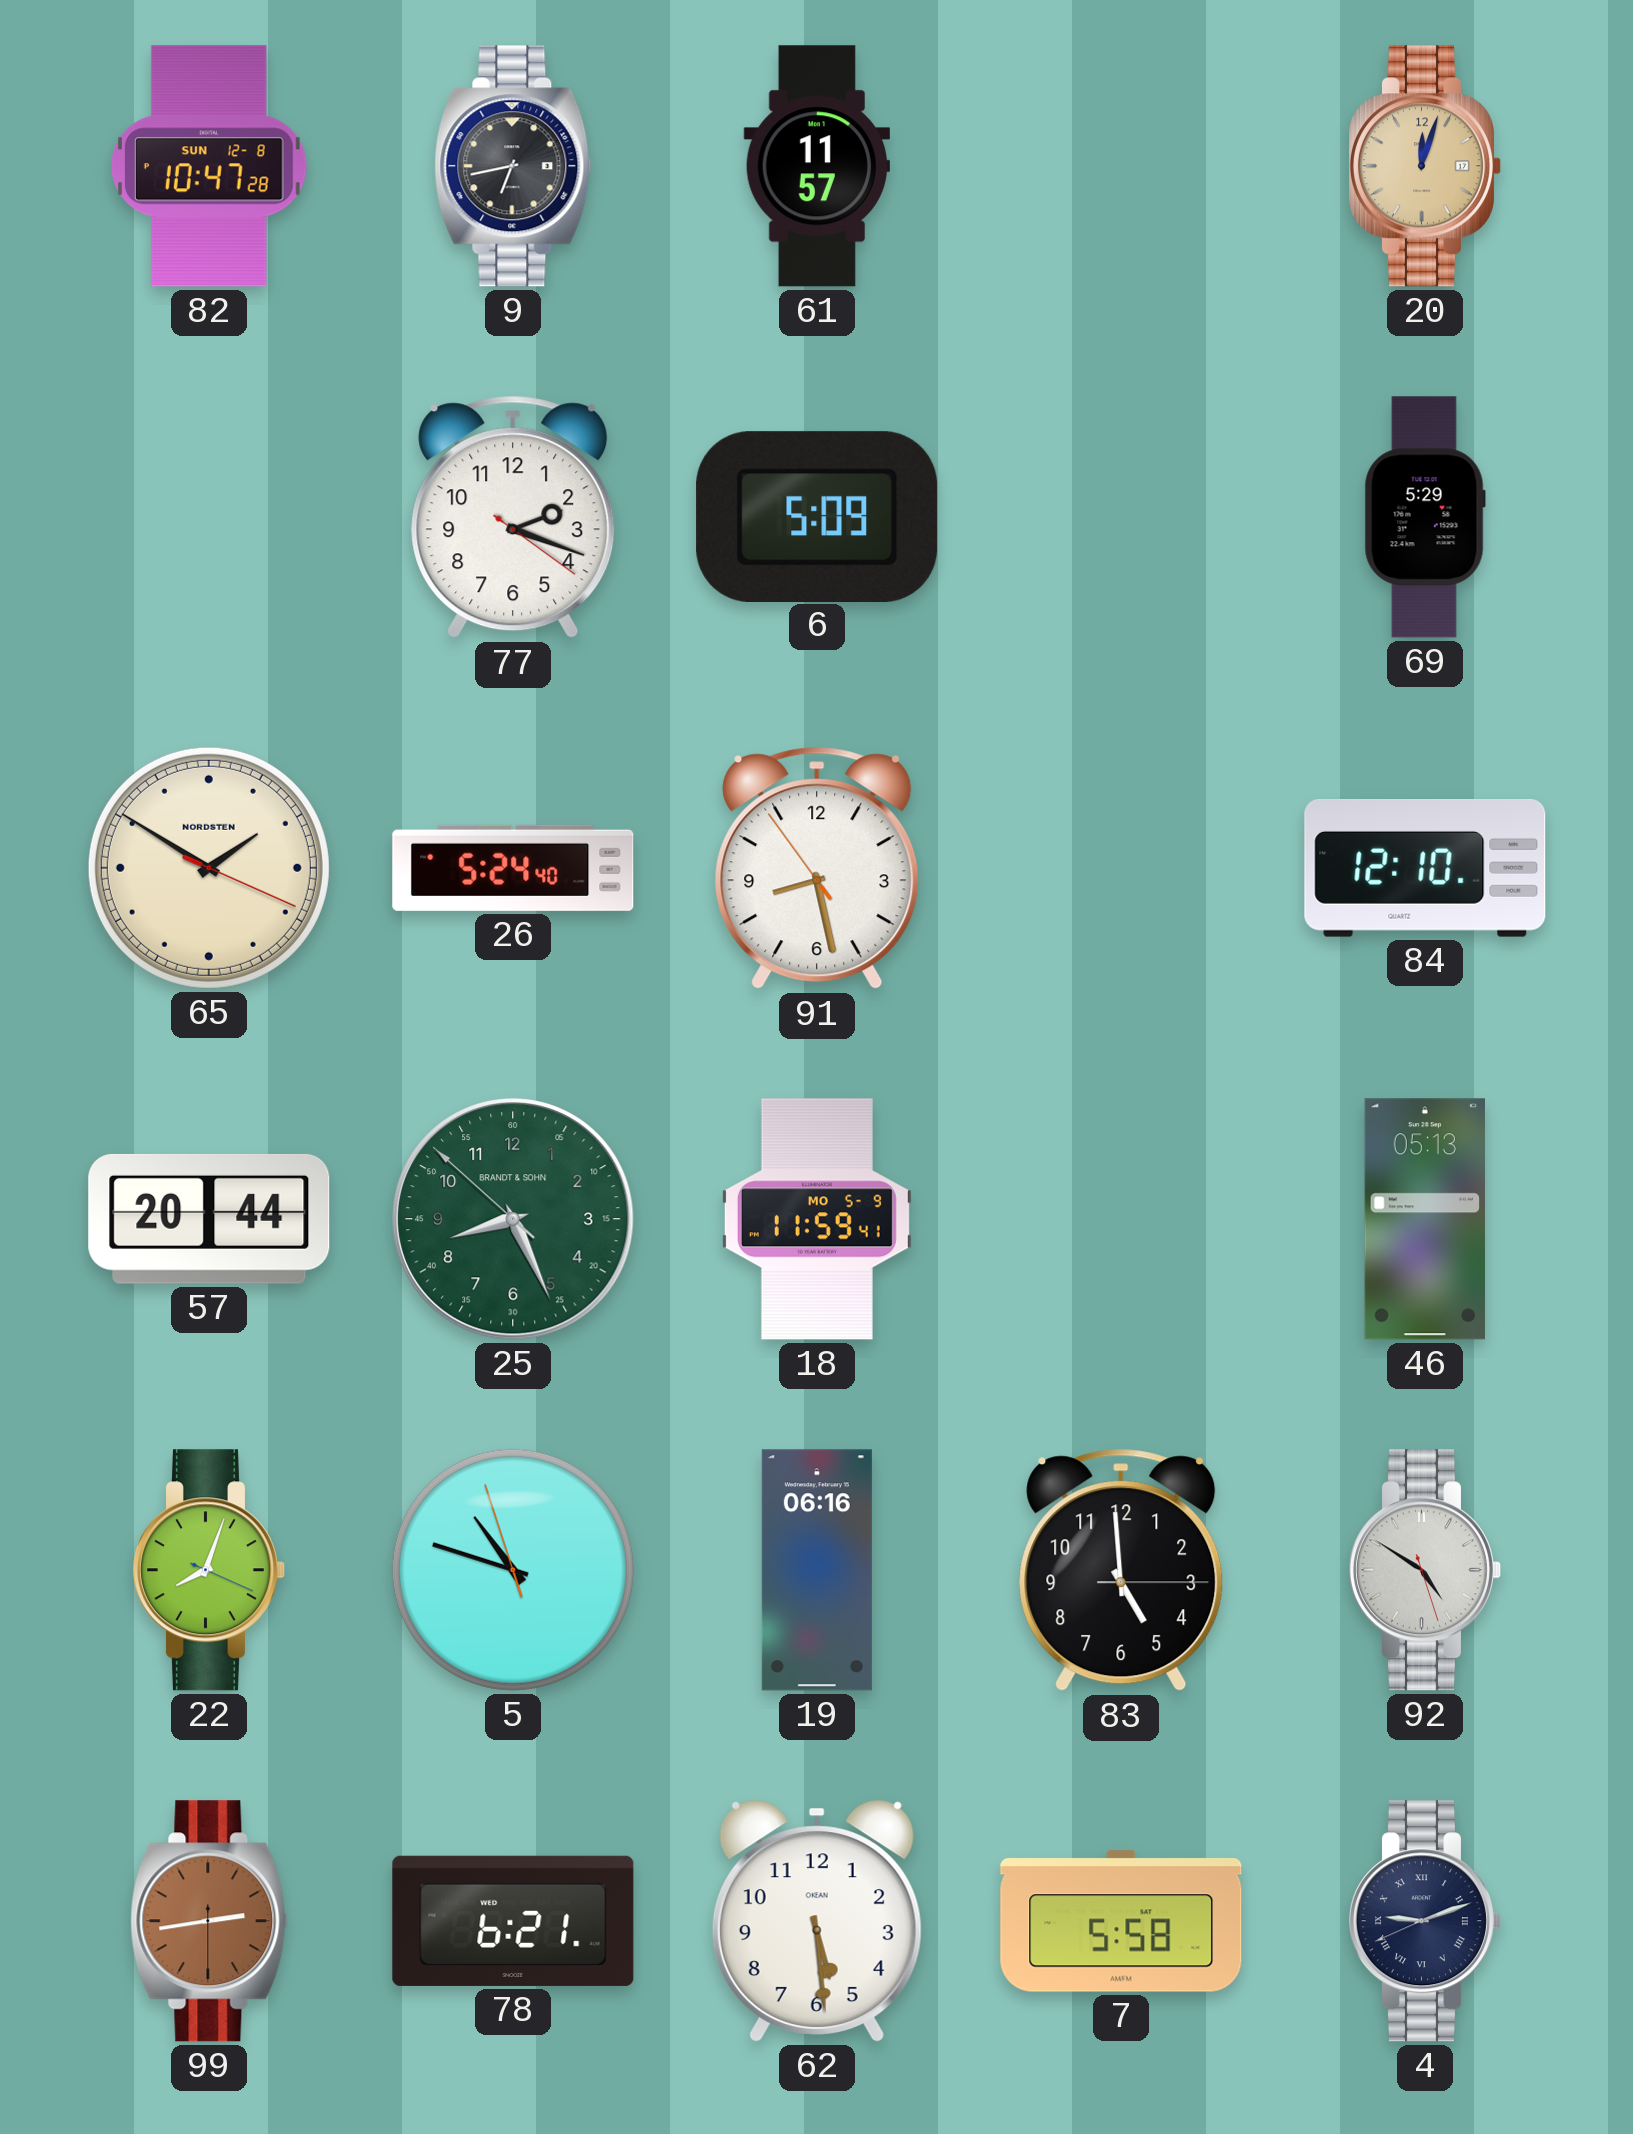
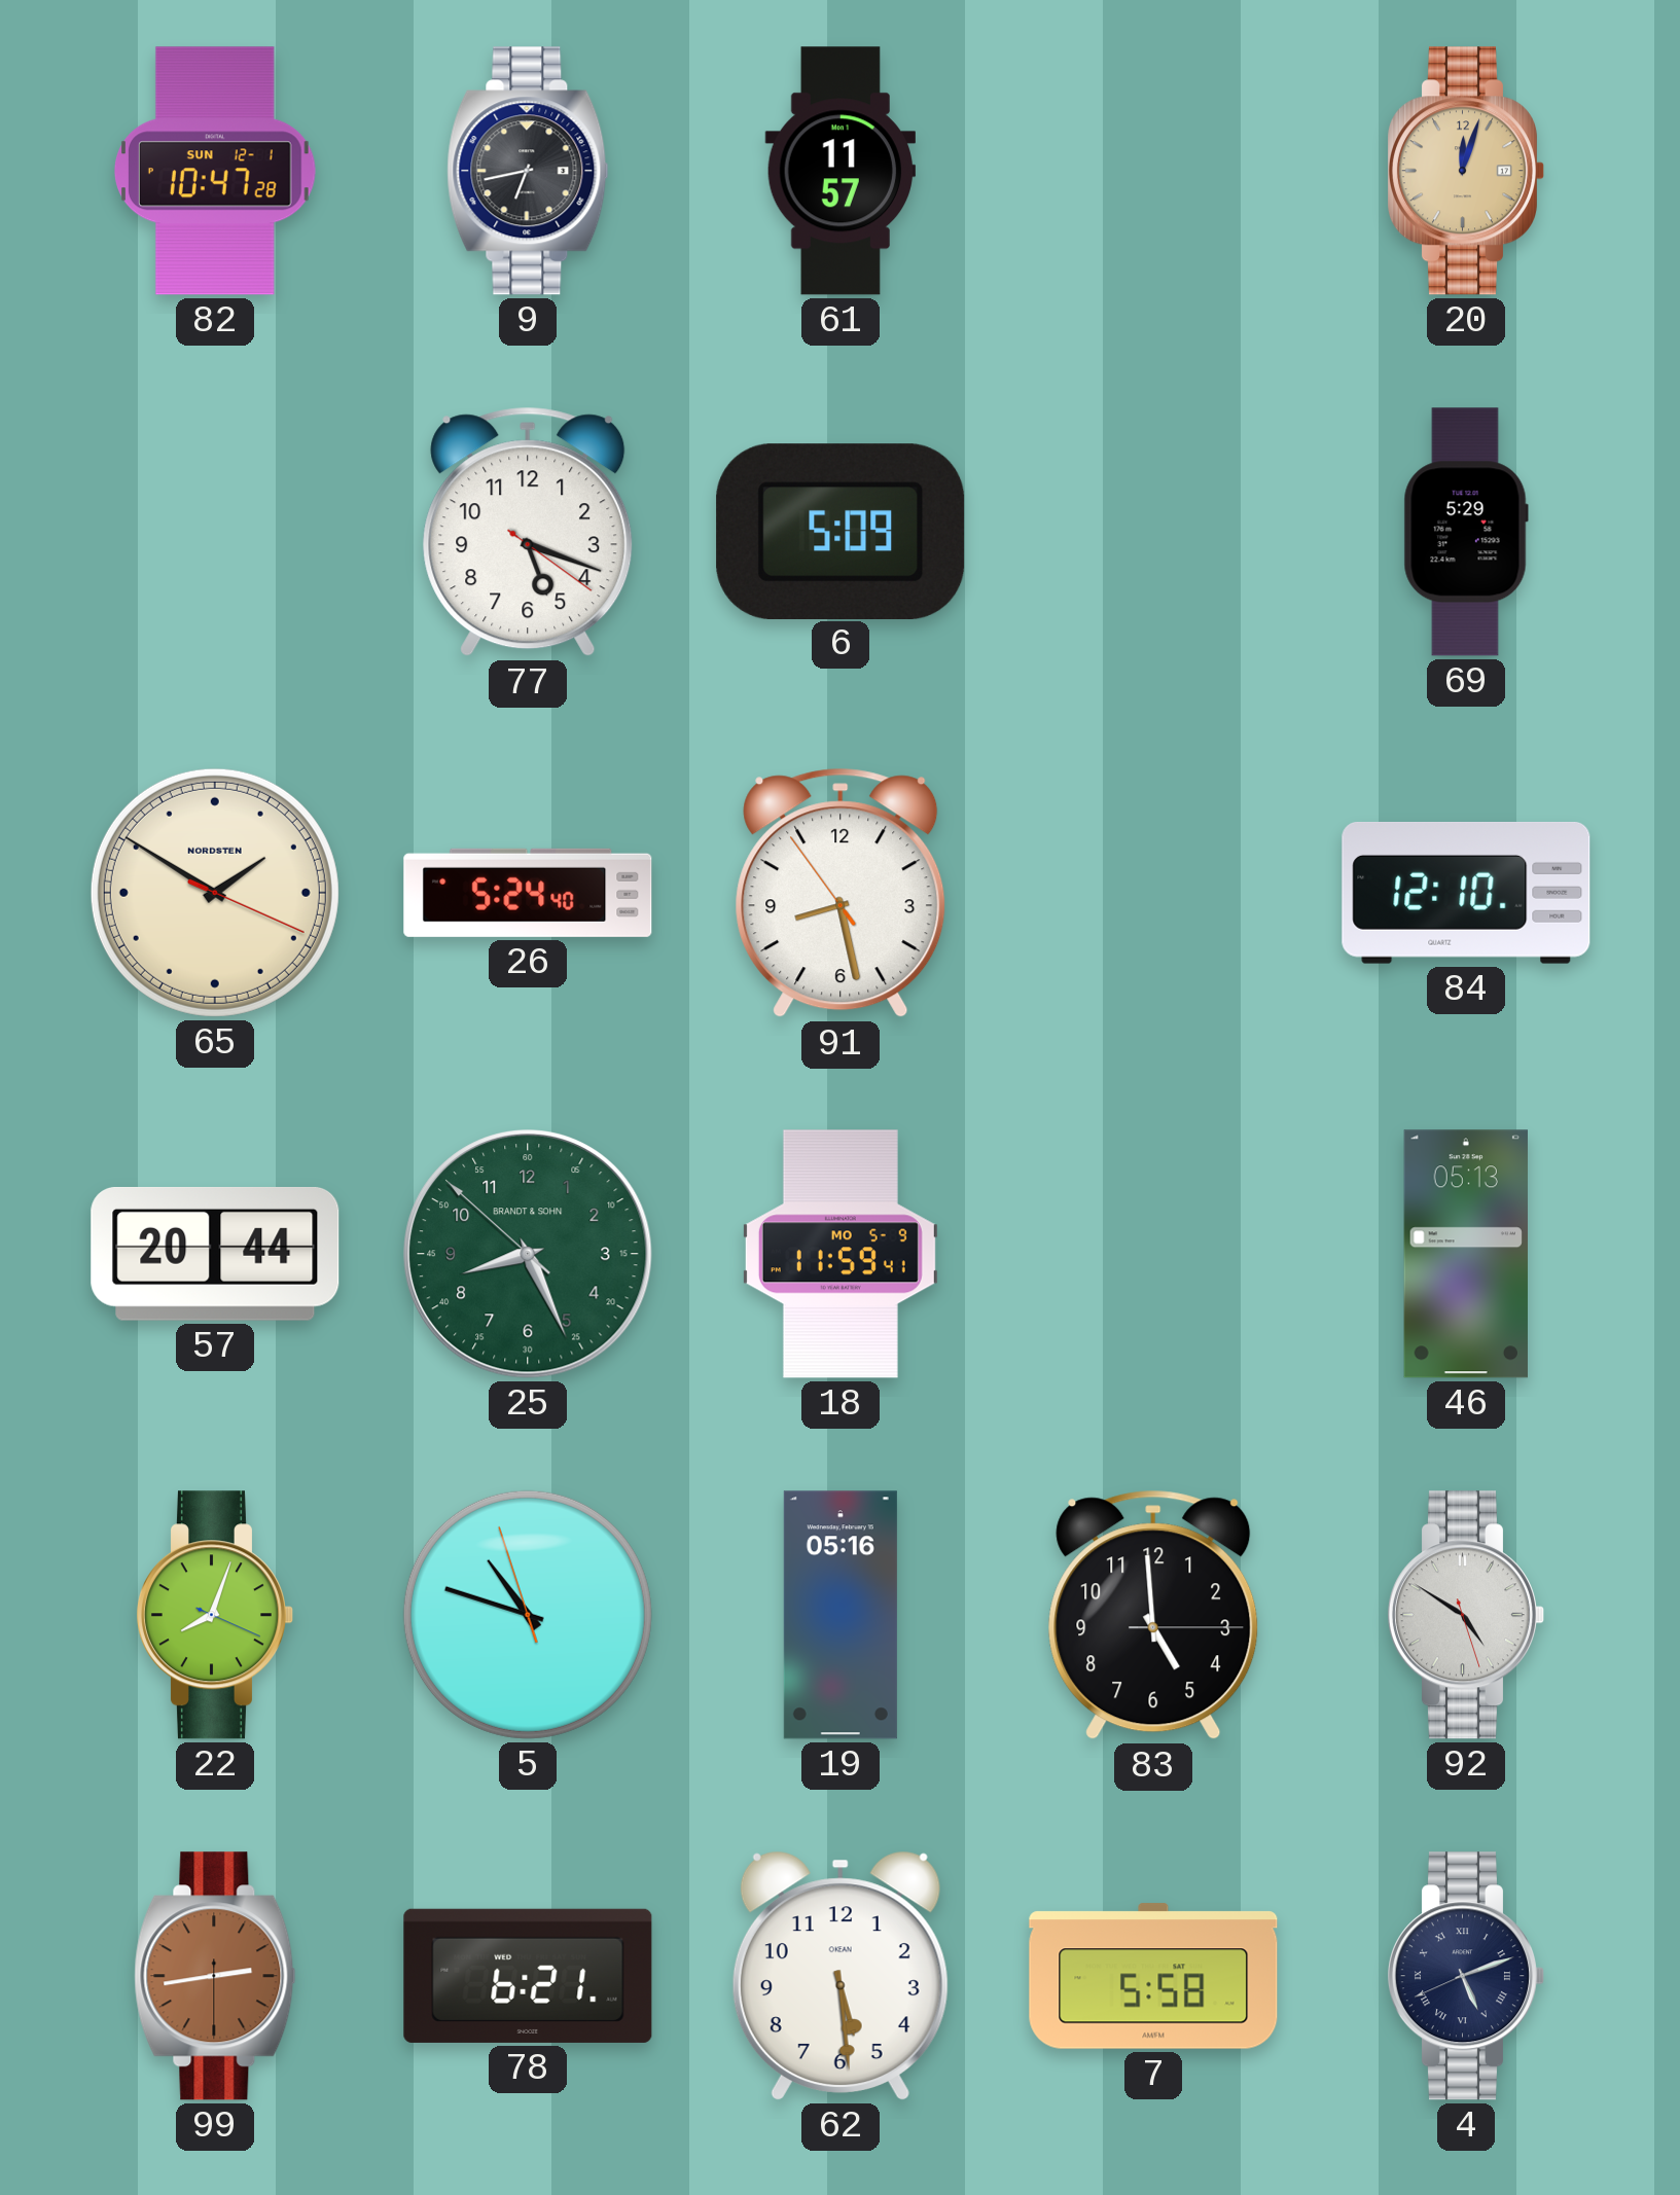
82 date: SUN 12-8 -> SUN 12-1 (216, 171)
77: 2:18 -> 5:18 (528, 532)
19: 06:16 -> 05:16 (841, 1615)
4: 9:11 -> 5:11 (1466, 1976)
